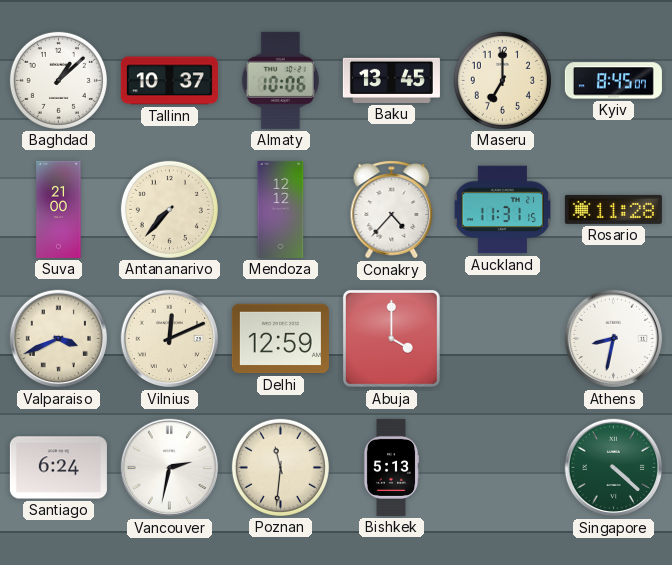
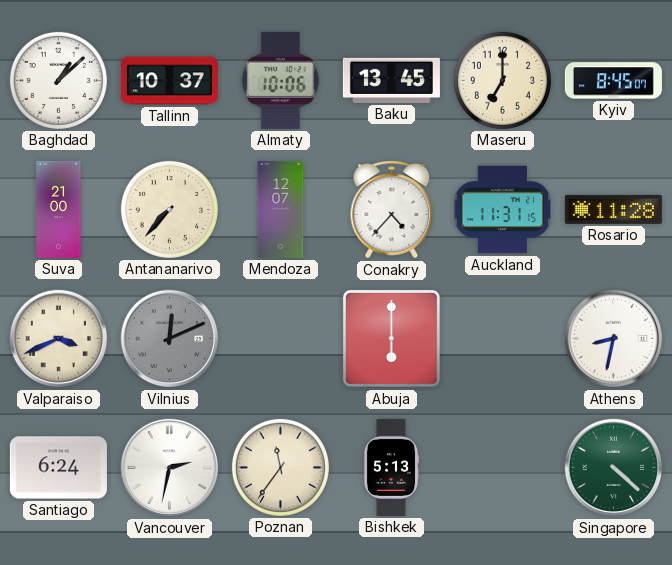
Mendoza: 12:12 -> 12:07 (281, 209)
Vilnius dial: cream -> grey (170, 339)
Delhi: 12:59 -> none (280, 339)
Abuja: 4:00 -> 6:00 (391, 338)
Poznan: 11:31 -> 11:36 (280, 467)
